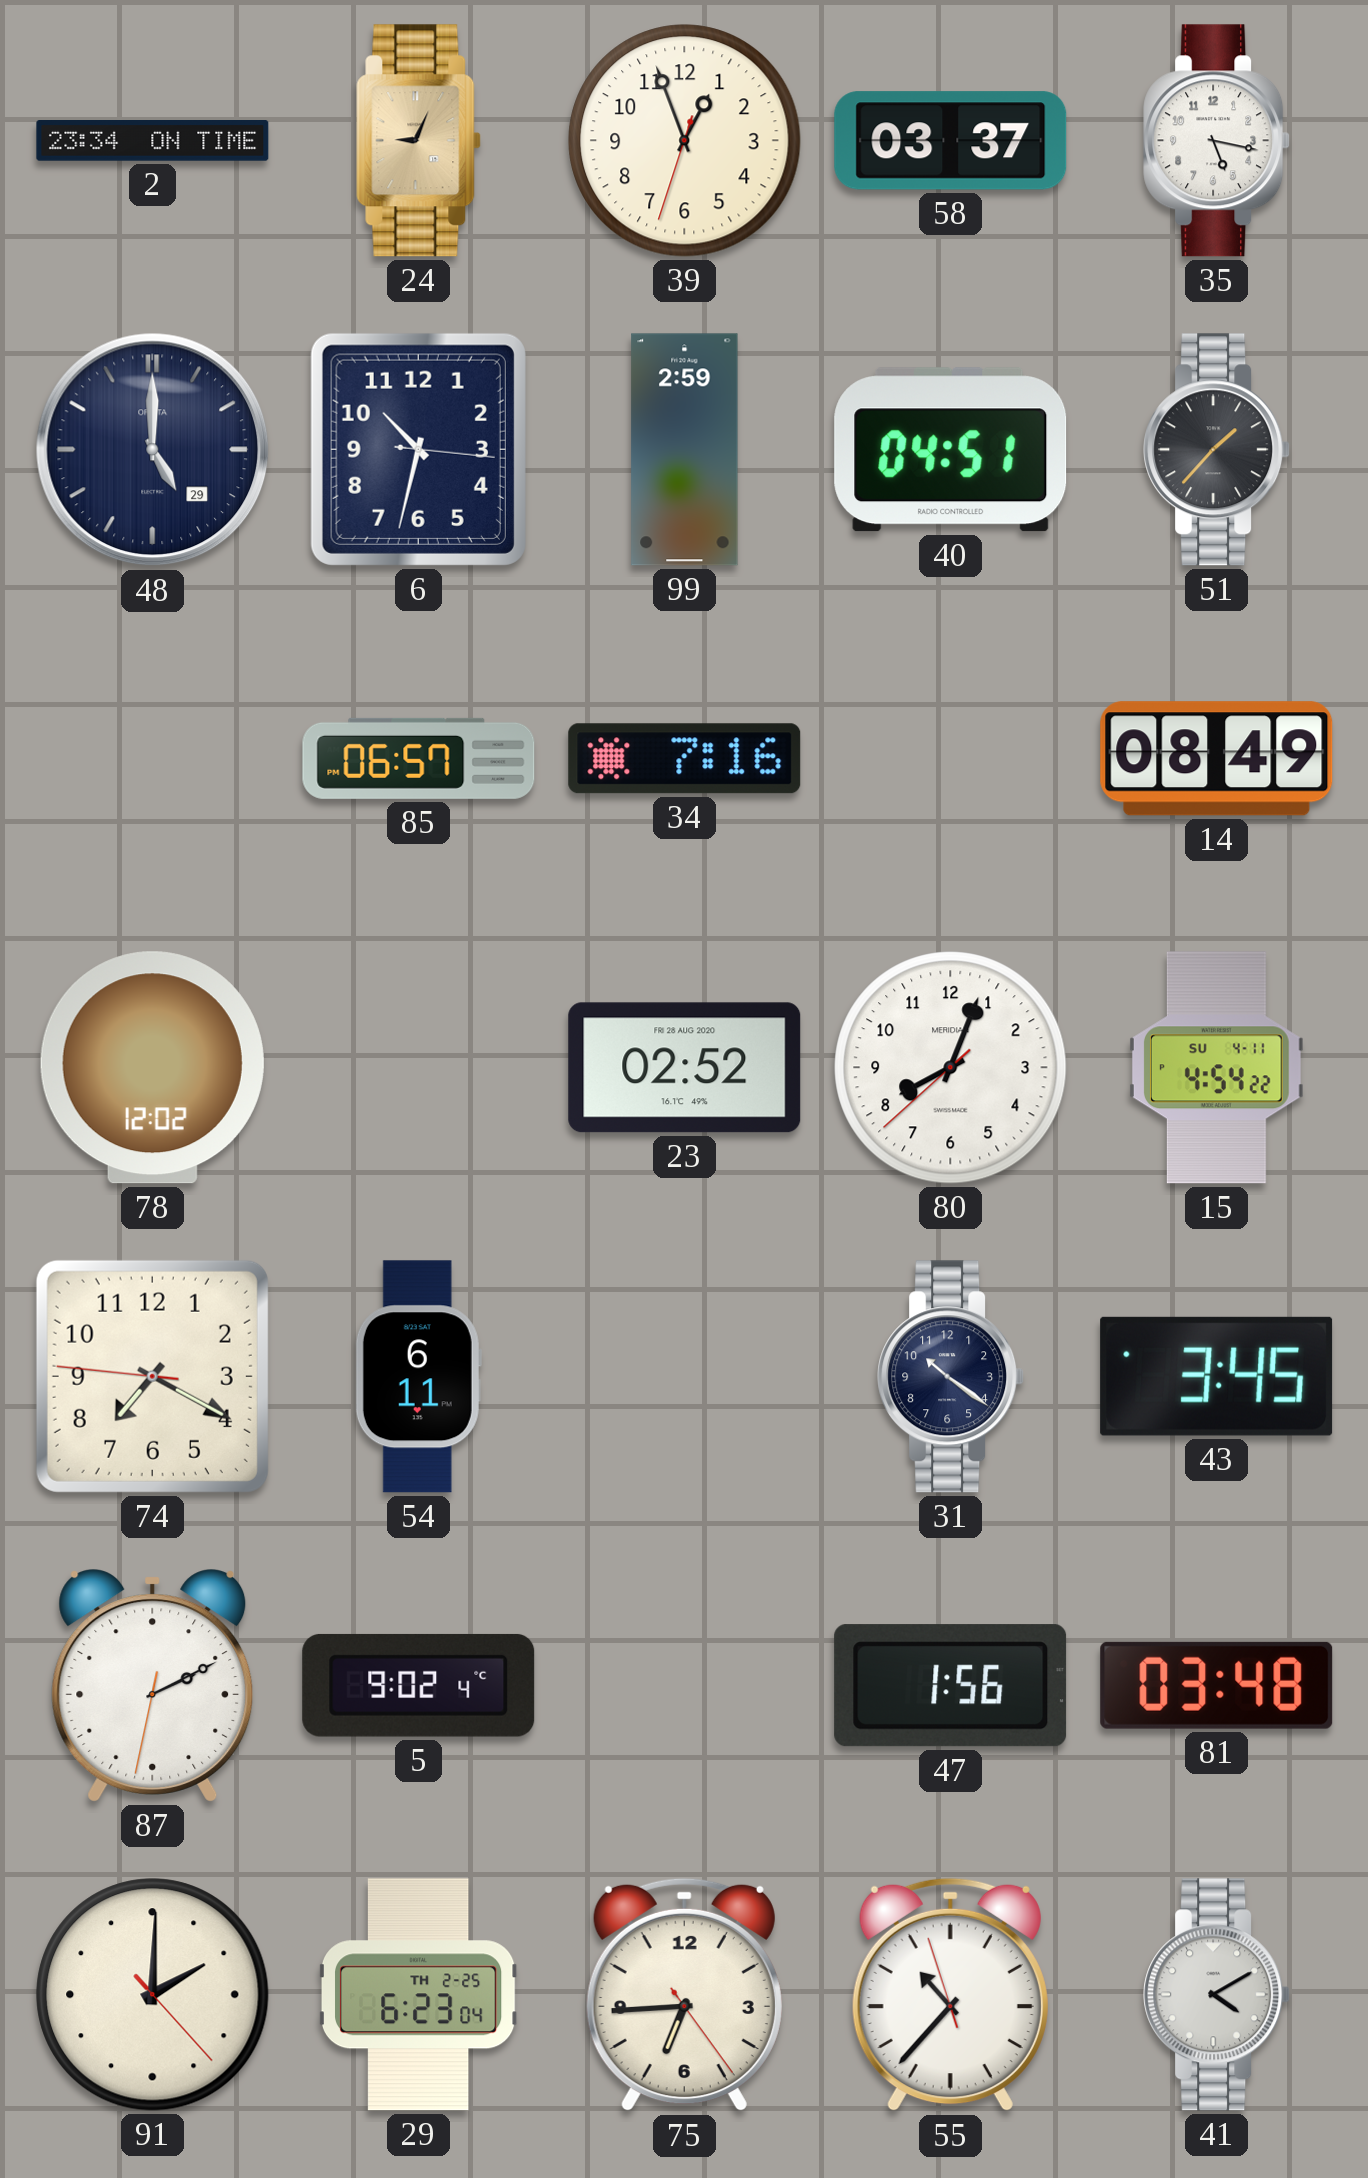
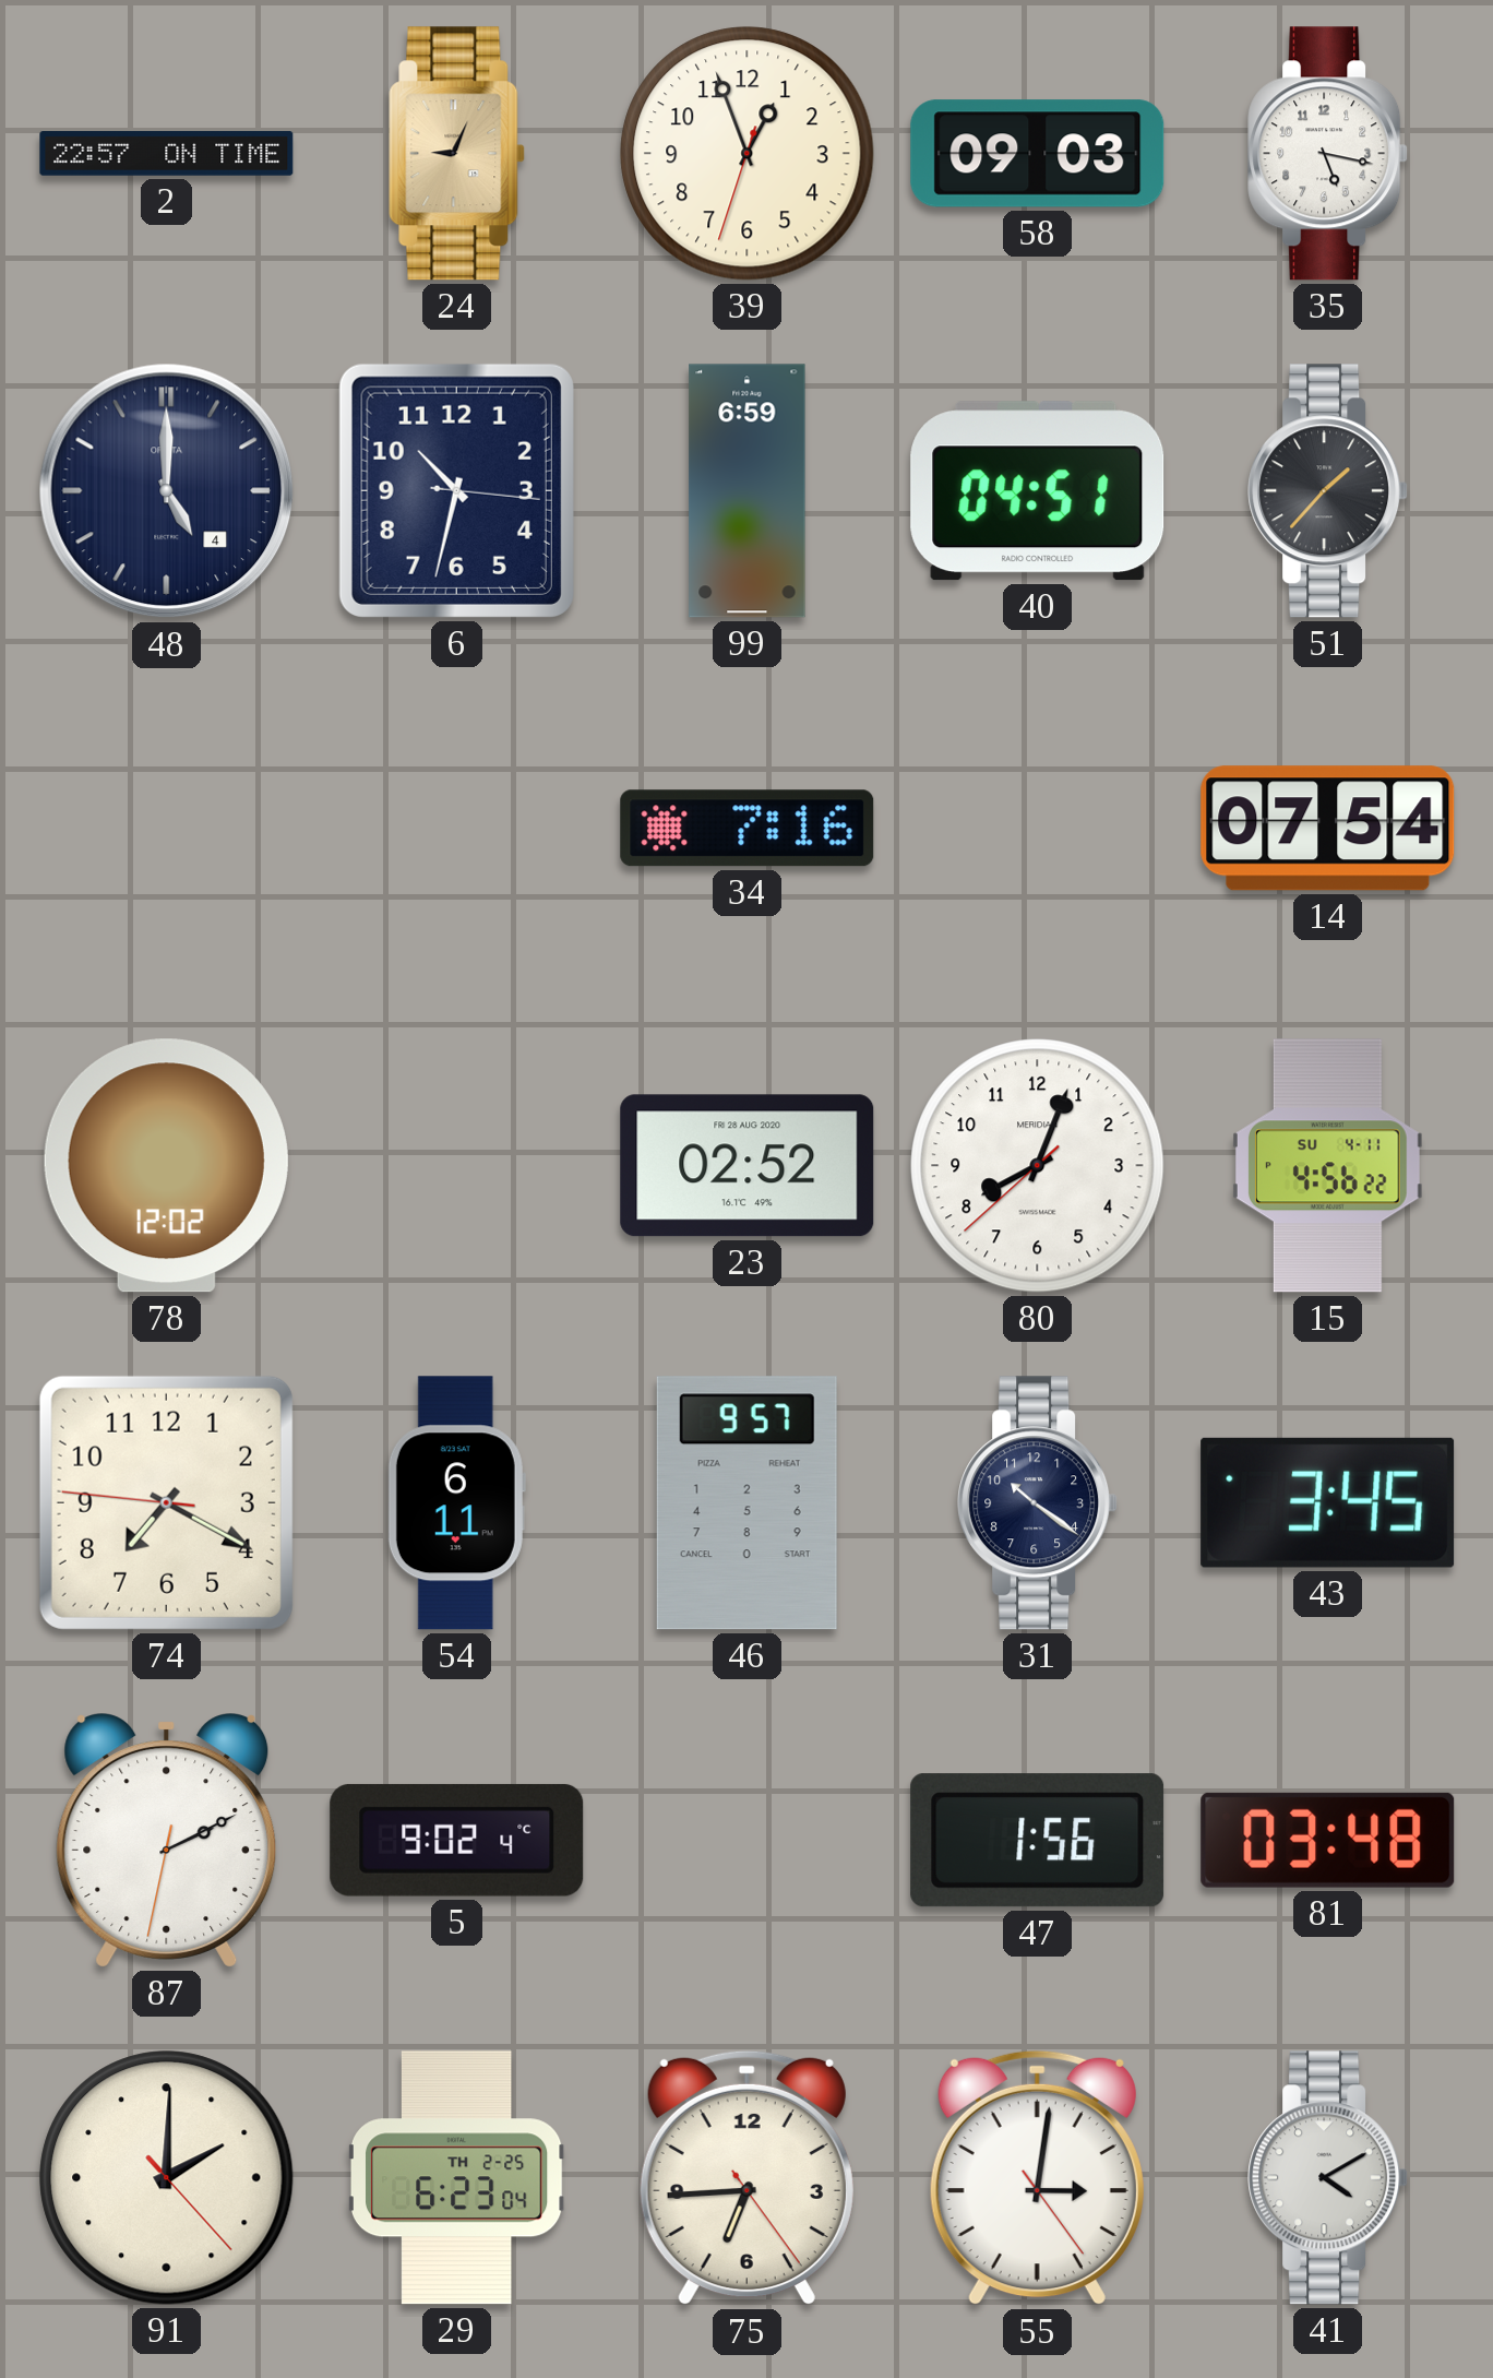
2: 23:34 -> 22:57 (167, 154)
58: 03:37 -> 09:03 (1038, 154)
48 date: 29 -> 4 (167, 491)
99: 2:59 -> 6:59 (748, 491)
85: 06:57 -> none (419, 758)
14: 08:49 -> 07:54 (1328, 829)
15: 4:54 -> 4:56 (1327, 1166)
46: none -> 9:57 (746, 1503)
55: 10:36 -> 3:01 (1037, 2178)
